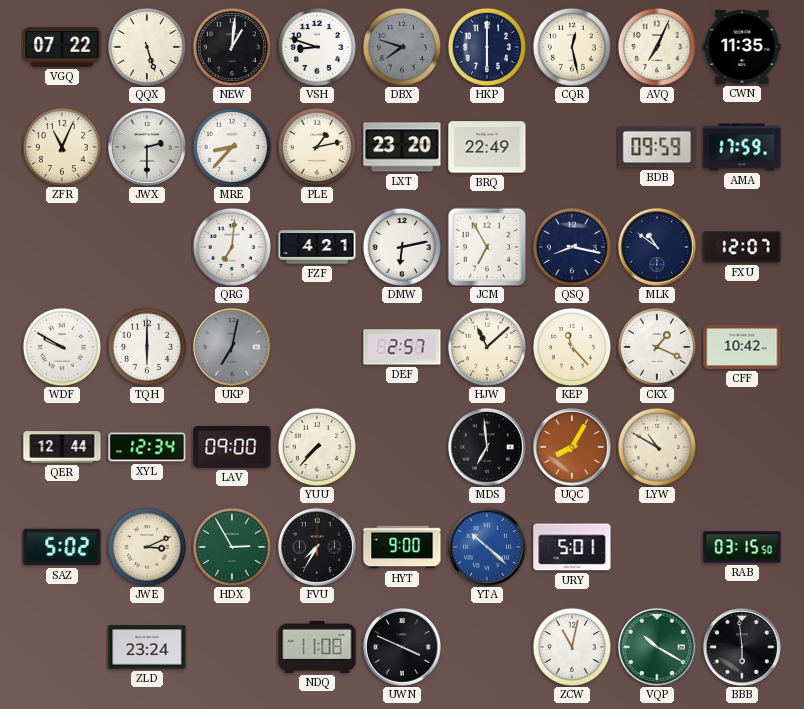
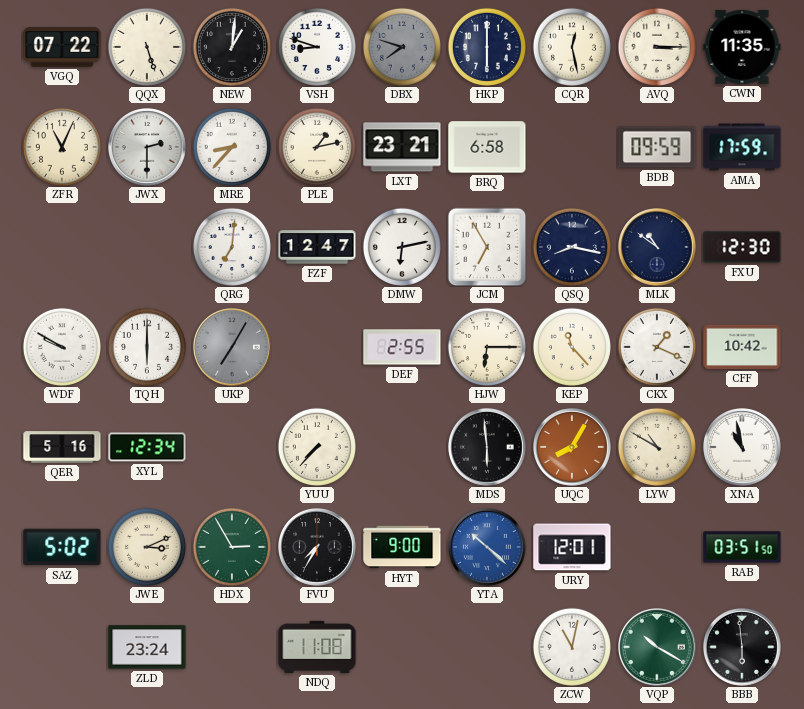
AVQ: 7:04 -> 3:15 (657, 47)
LXT: 23:20 -> 23:21 (402, 147)
BRQ: 22:49 -> 6:58 (487, 147)
FZF: 4:21 -> 12:47 (317, 247)
FXU: 12:07 -> 12:30 (742, 247)
UKP: 7:02 -> 7:05 (233, 348)
DEF: 2:57 -> 2:55 (402, 347)
HJW: 11:08 -> 6:15 (487, 347)
QER: 12:44 -> 5:16 (62, 447)
LAV: 09:00 -> none (232, 447)
MDS: 6:59 -> 5:59 (488, 448)
XNA: none -> 10:58 (743, 448)
URY: 5:01 -> 12:01 (572, 547)
RAB: 03:15 -> 03:51 (742, 547)
UWN: 3:49 -> none (403, 648)
